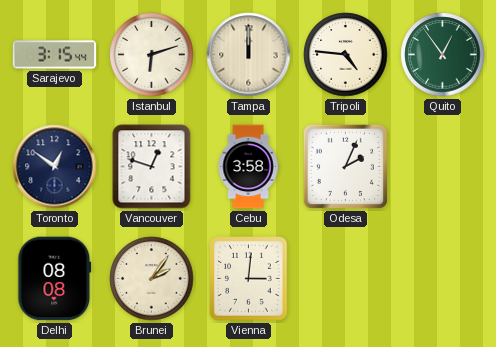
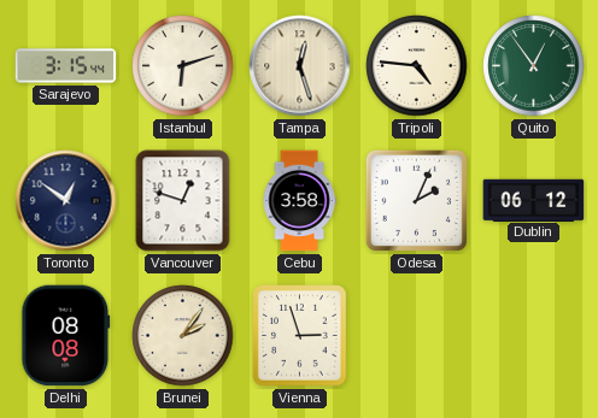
Tampa: 12:00 -> 12:27 (300, 66)
Dublin: none -> 06:12 (534, 200)
Vienna: 3:01 -> 2:57 (300, 336)
